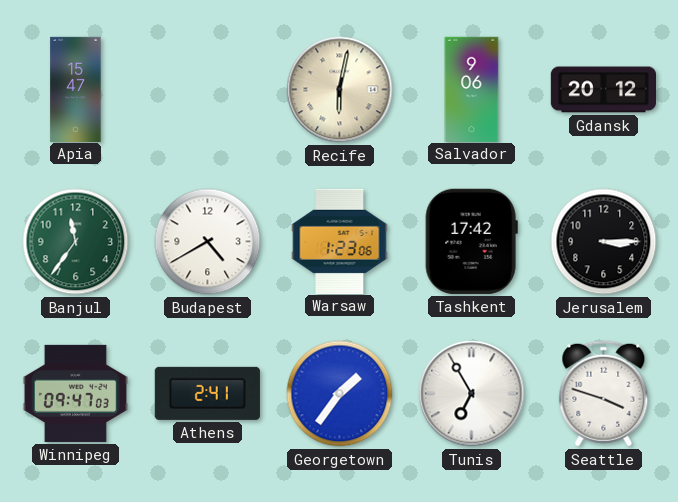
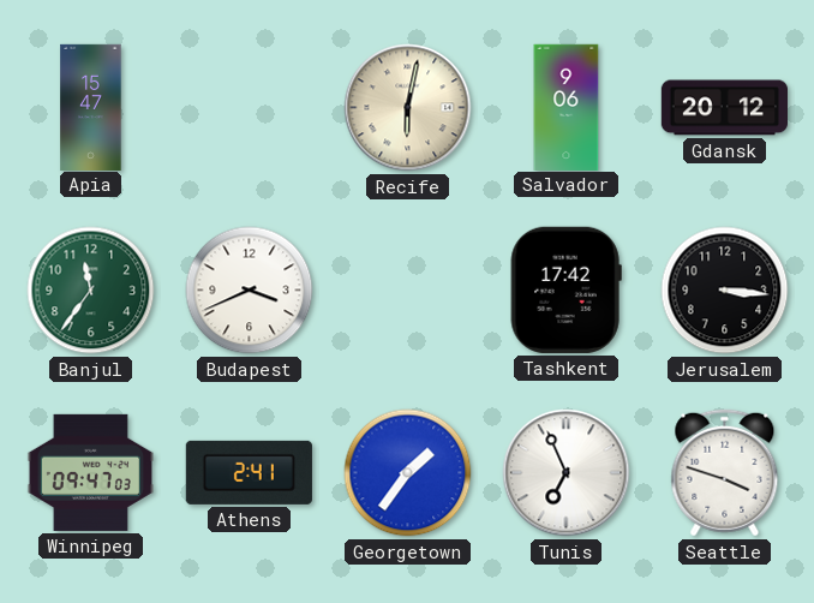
Budapest: 4:40 -> 3:41 (250, 291)
Warsaw: 1:23 -> none (340, 241)
Jerusalem: 3:15 -> 3:16 (725, 291)
Tunis: 6:55 -> 6:56 (567, 473)
